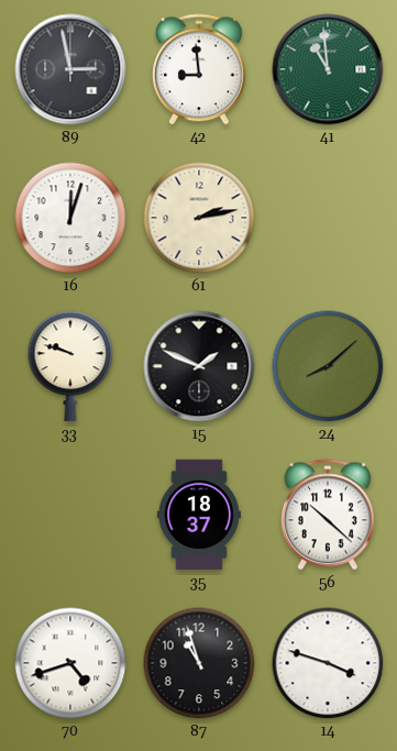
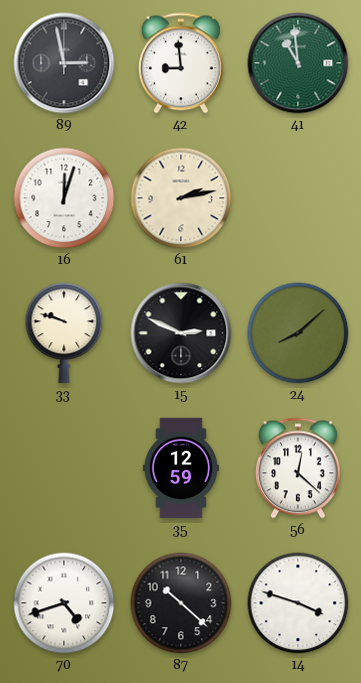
15: 1:49 -> 2:49 (181, 333)
35: 18:37 -> 12:59 (181, 468)
56: 10:22 -> 12:22 (298, 468)
87: 10:57 -> 10:22 (181, 603)
